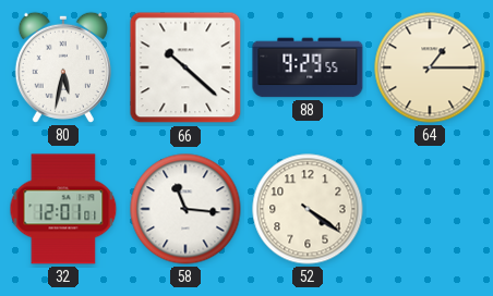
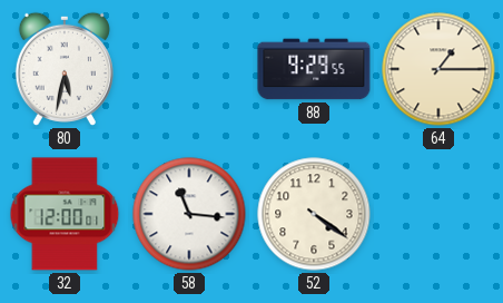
66: 10:22 -> none (185, 67)
32: 12:01 -> 12:00 (65, 214)
